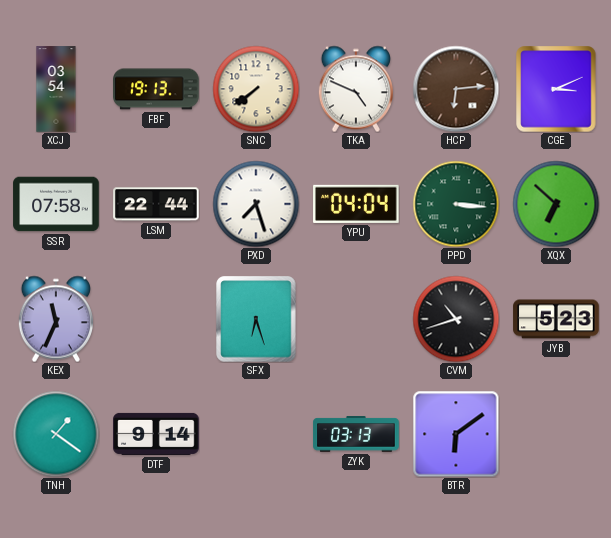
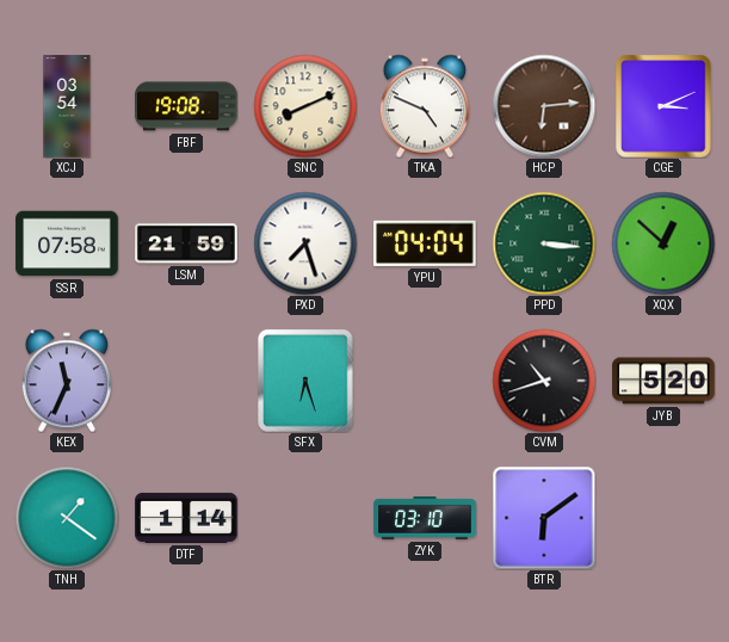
FBF: 19:13 -> 19:08 (186, 106)
SNC: 7:39 -> 8:11 (305, 106)
LSM: 22:44 -> 21:59 (186, 243)
XQX: 6:52 -> 12:52 (663, 243)
JYB: 5:23 -> 5:20 (663, 381)
DTF: 9:14 -> 1:14 (186, 518)
ZYK: 03:13 -> 03:10 (425, 518)
